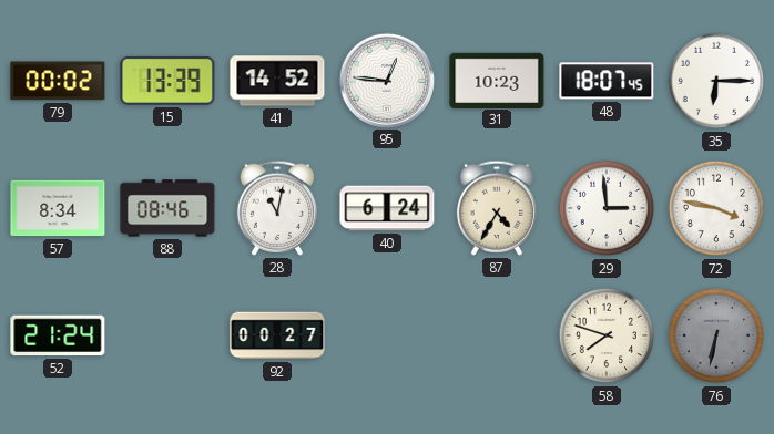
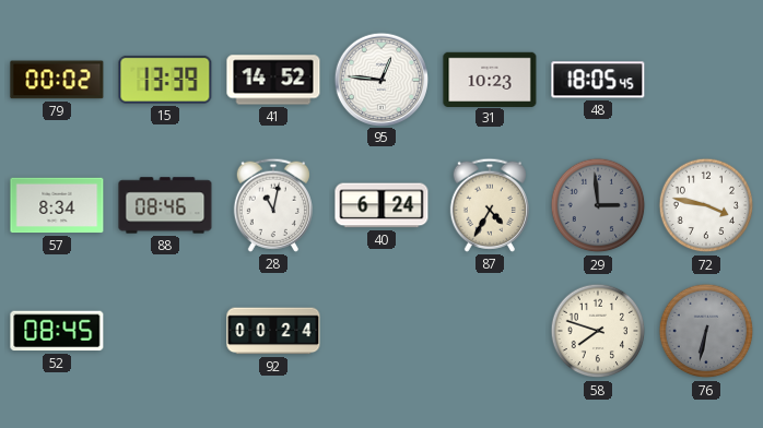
48: 18:07 -> 18:05 (598, 80)
35: 6:15 -> none (716, 81)
29 dial: white -> grey (598, 205)
52: 21:24 -> 08:45 (57, 331)
92: 00:27 -> 00:24 (273, 331)
